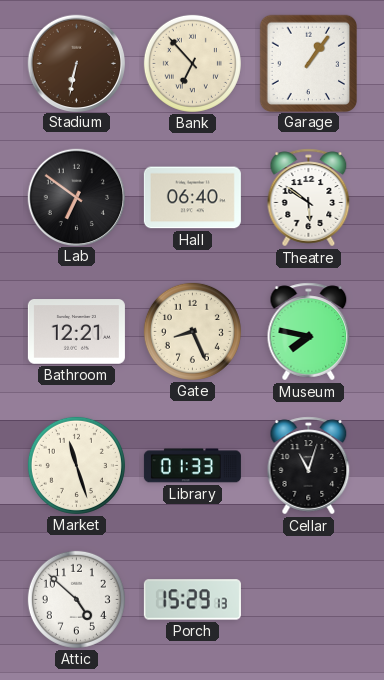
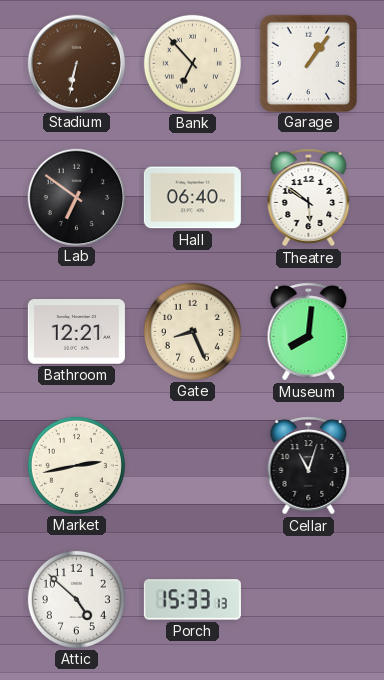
Museum: 7:47 -> 8:01 (309, 332)
Market: 11:27 -> 2:43 (76, 465)
Library: 01:33 -> none (192, 466)
Porch: 15:29 -> 15:33 (192, 600)
